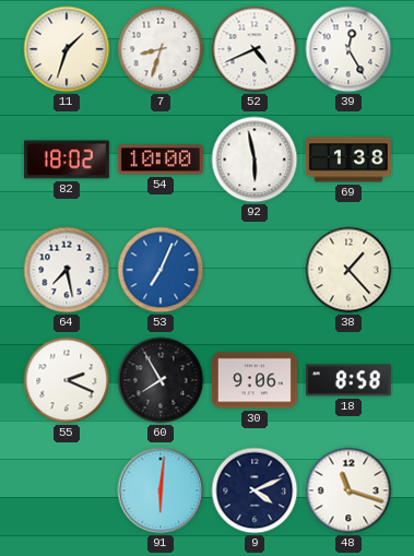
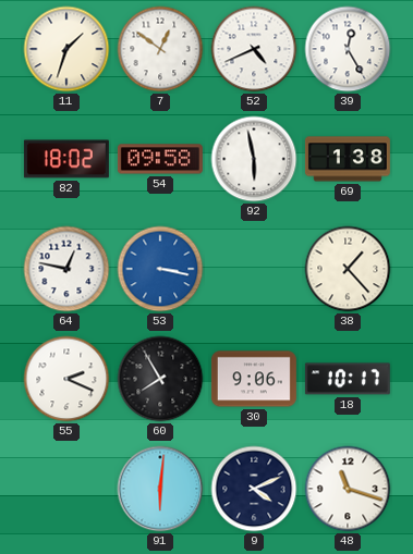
7: 8:33 -> 12:51 (160, 49)
54: 10:00 -> 09:58 (160, 159)
64: 7:28 -> 12:47 (66, 269)
53: 7:04 -> 3:17 (160, 269)
18: 8:58 -> 10:17 (348, 379)
